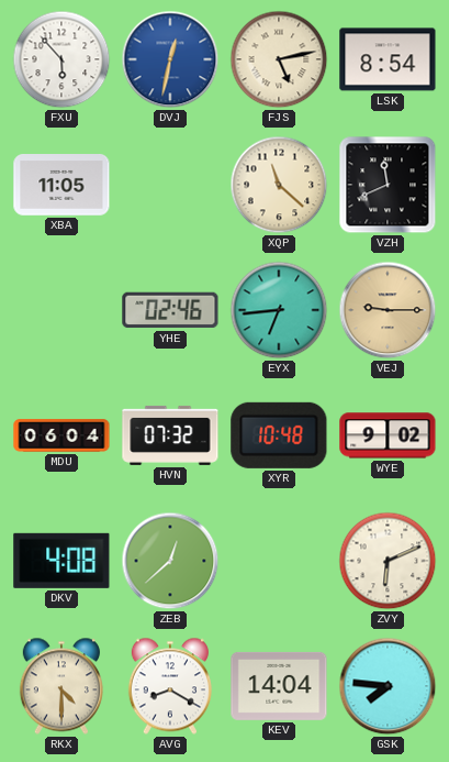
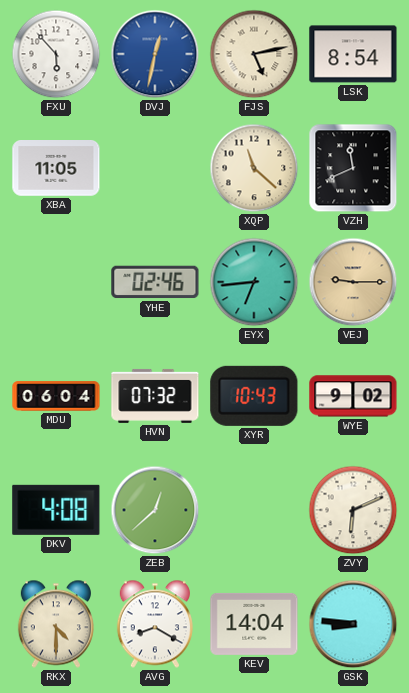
XYR: 10:48 -> 10:43 (254, 396)
GSK: 7:46 -> 8:46 (353, 624)
